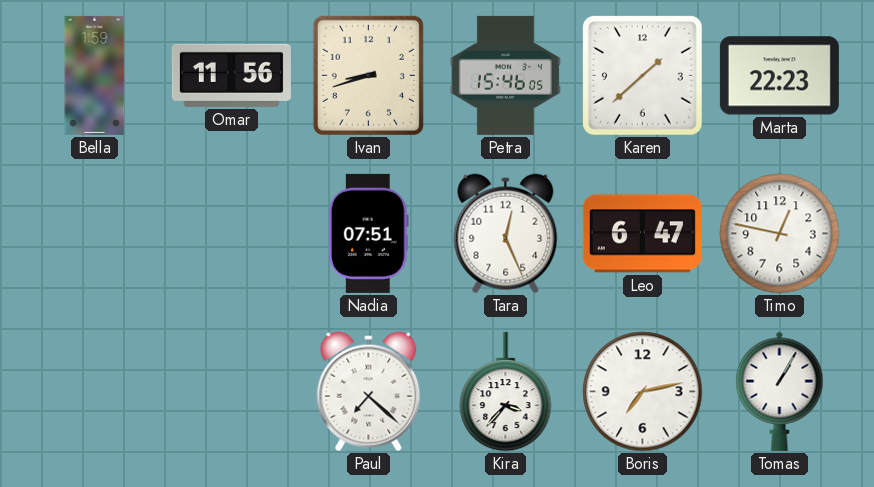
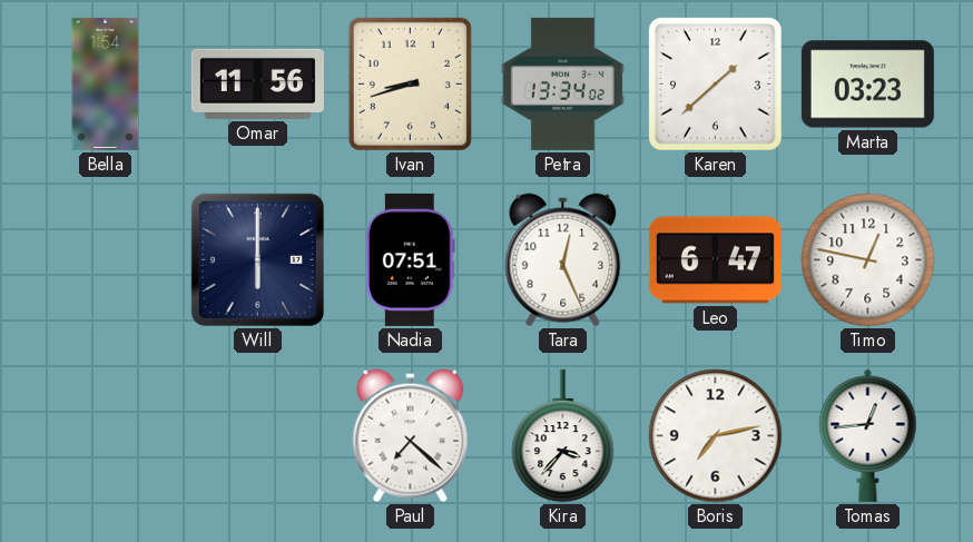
Bella: 1:59 -> 1:54 (106, 83)
Petra: 15:46 -> 13:34 (562, 83)
Marta: 22:23 -> 03:23 (867, 85)
Will: none -> 6:00 (257, 259)
Tomas: 1:05 -> 12:44 (868, 435)
